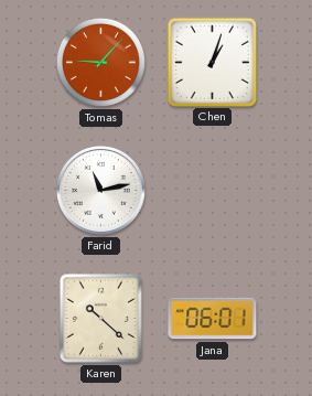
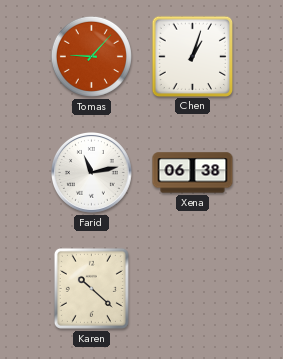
Xena: none -> 06:38 (193, 173)
Jana: 06:01 -> none (213, 319)
